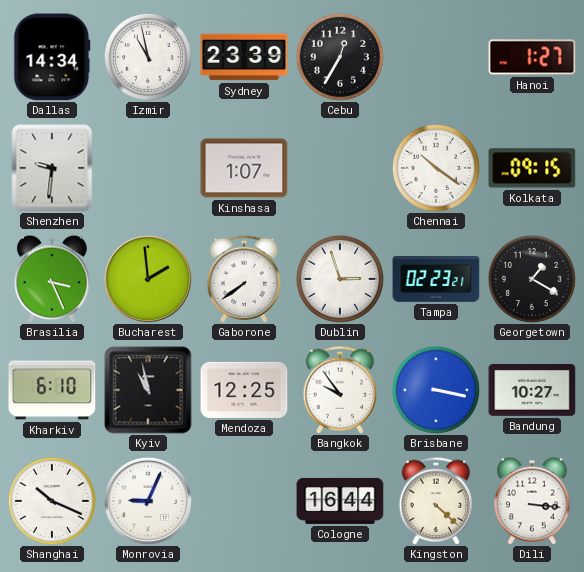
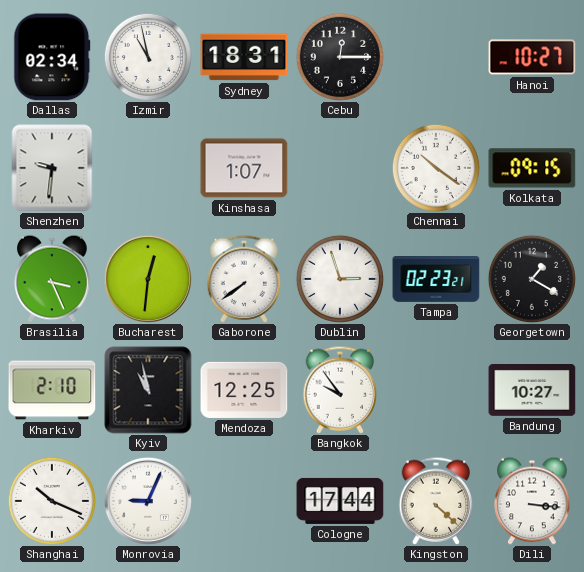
Dallas: 14:34 -> 02:34 (52, 57)
Sydney: 23:39 -> 18:31 (244, 57)
Cebu: 12:35 -> 12:15 (340, 57)
Hanoi: 1:27 -> 10:27 (532, 57)
Bucharest: 1:59 -> 12:31 (148, 279)
Kharkiv: 6:10 -> 2:10 (52, 390)
Brisbane: 3:17 -> none (436, 390)
Cologne: 16:44 -> 17:44 (340, 501)
